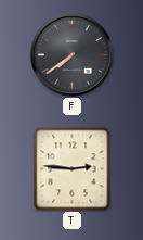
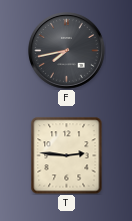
F: 7:39 -> 7:43 (67, 51)
